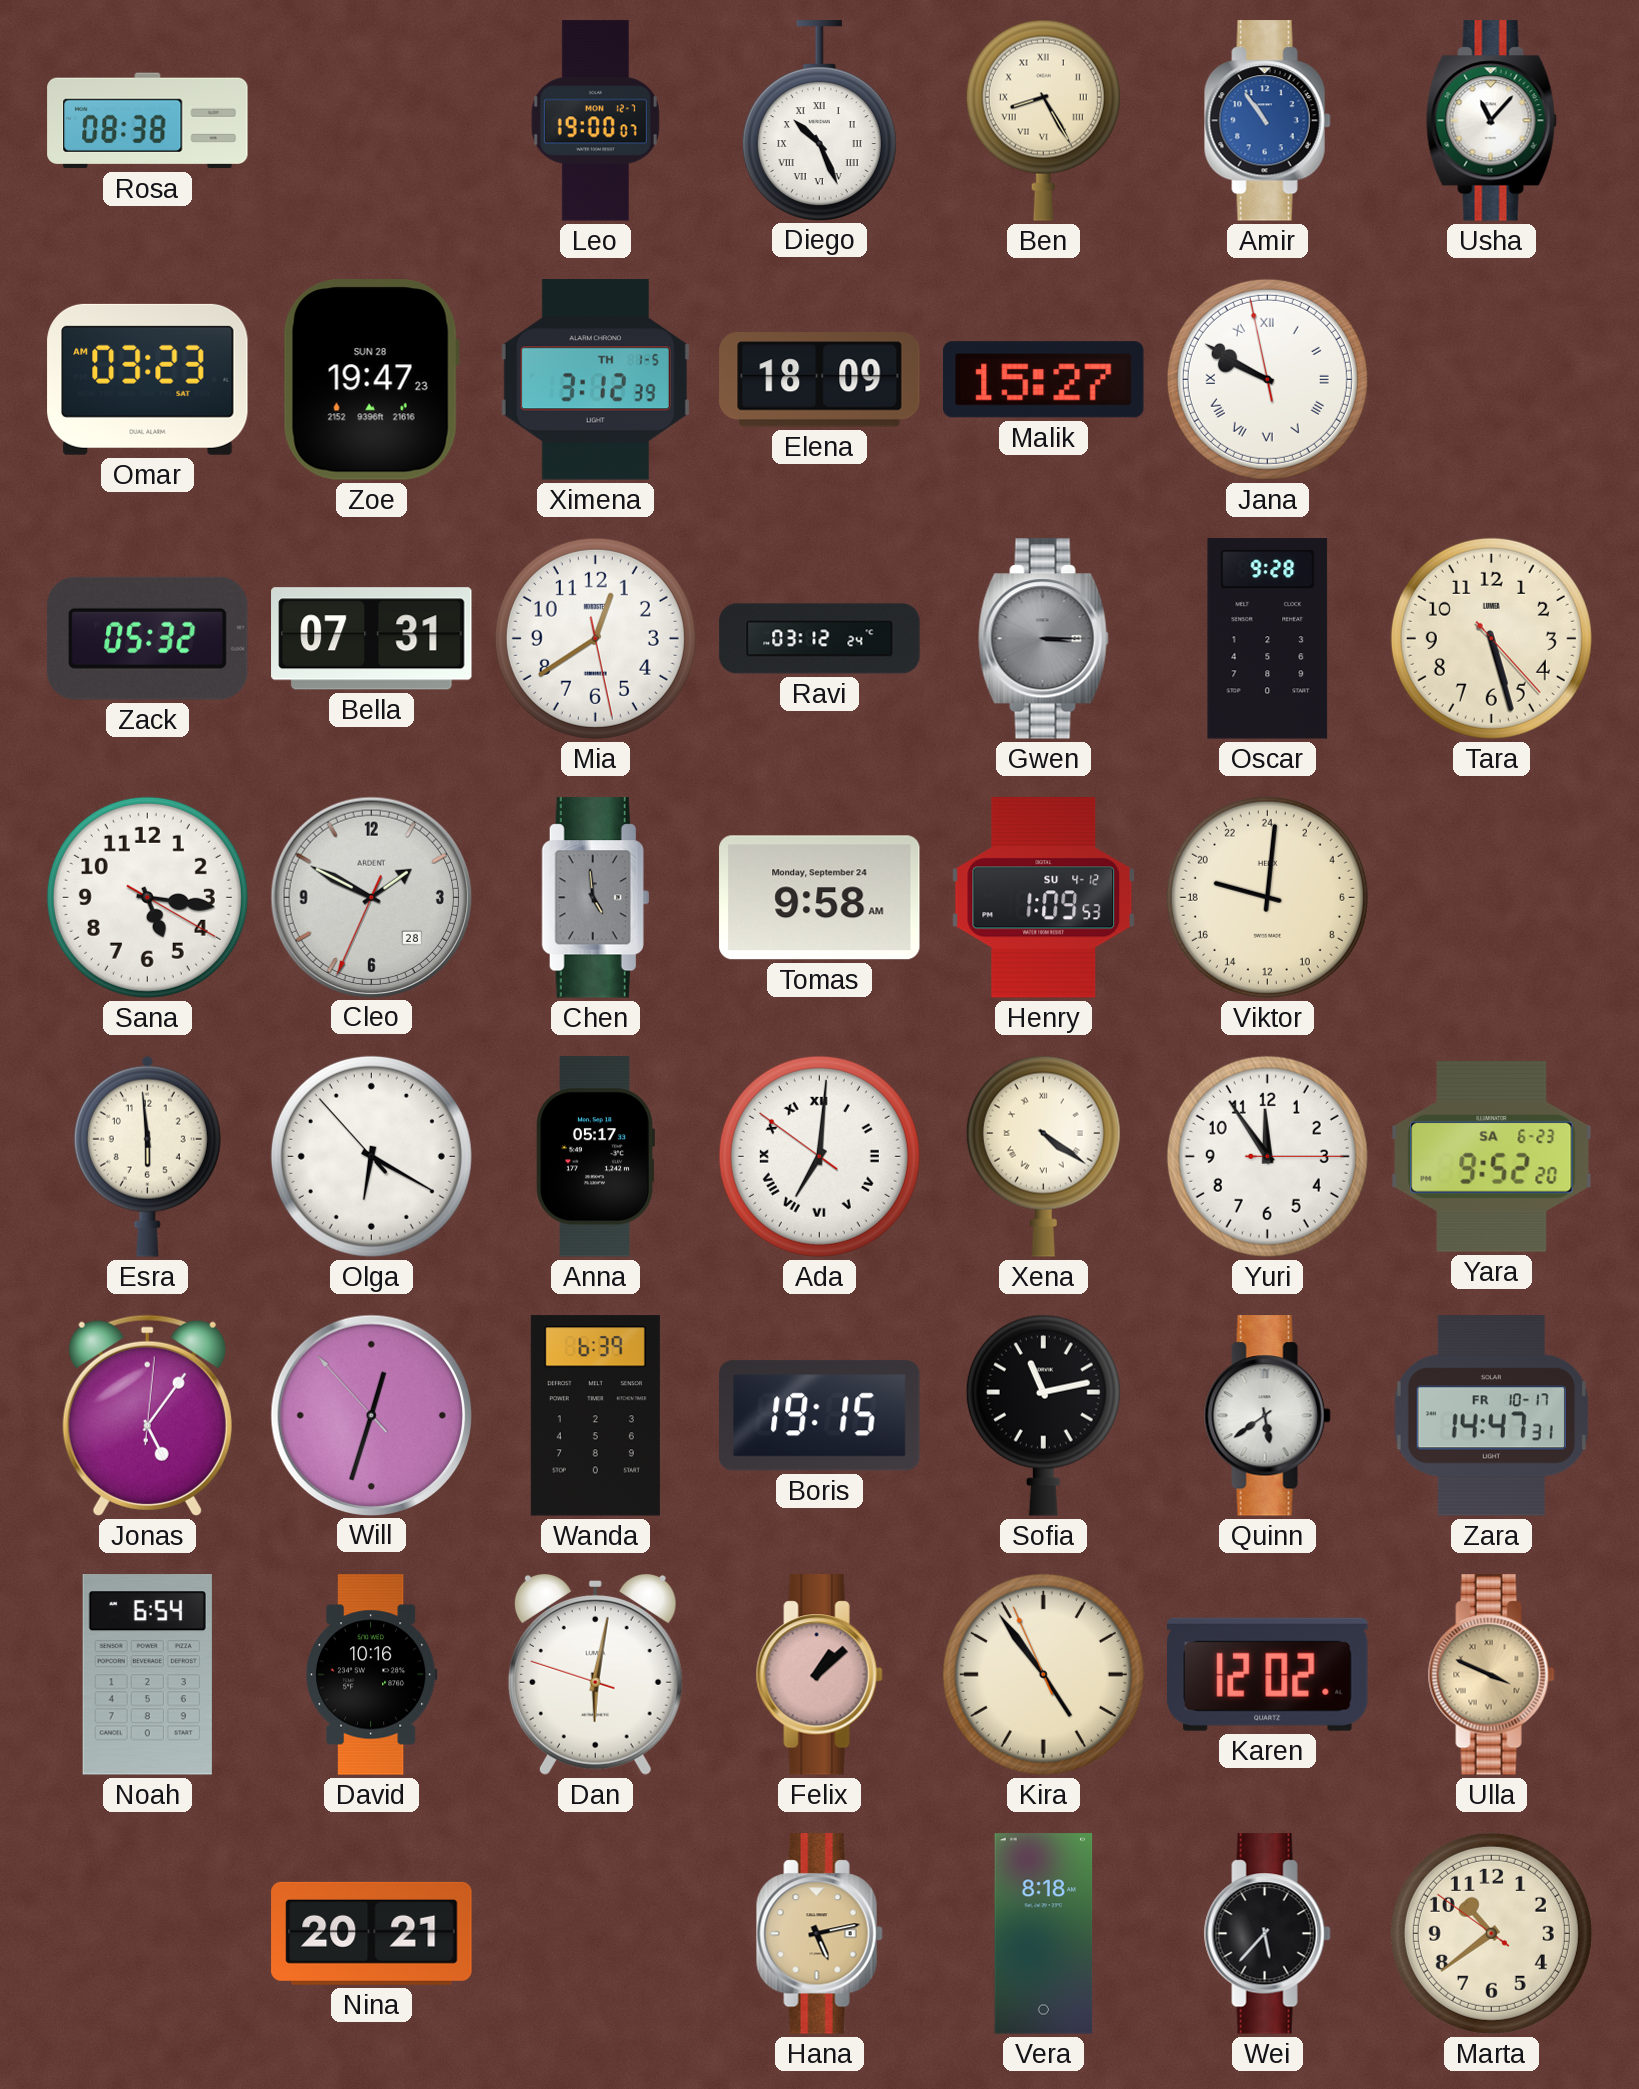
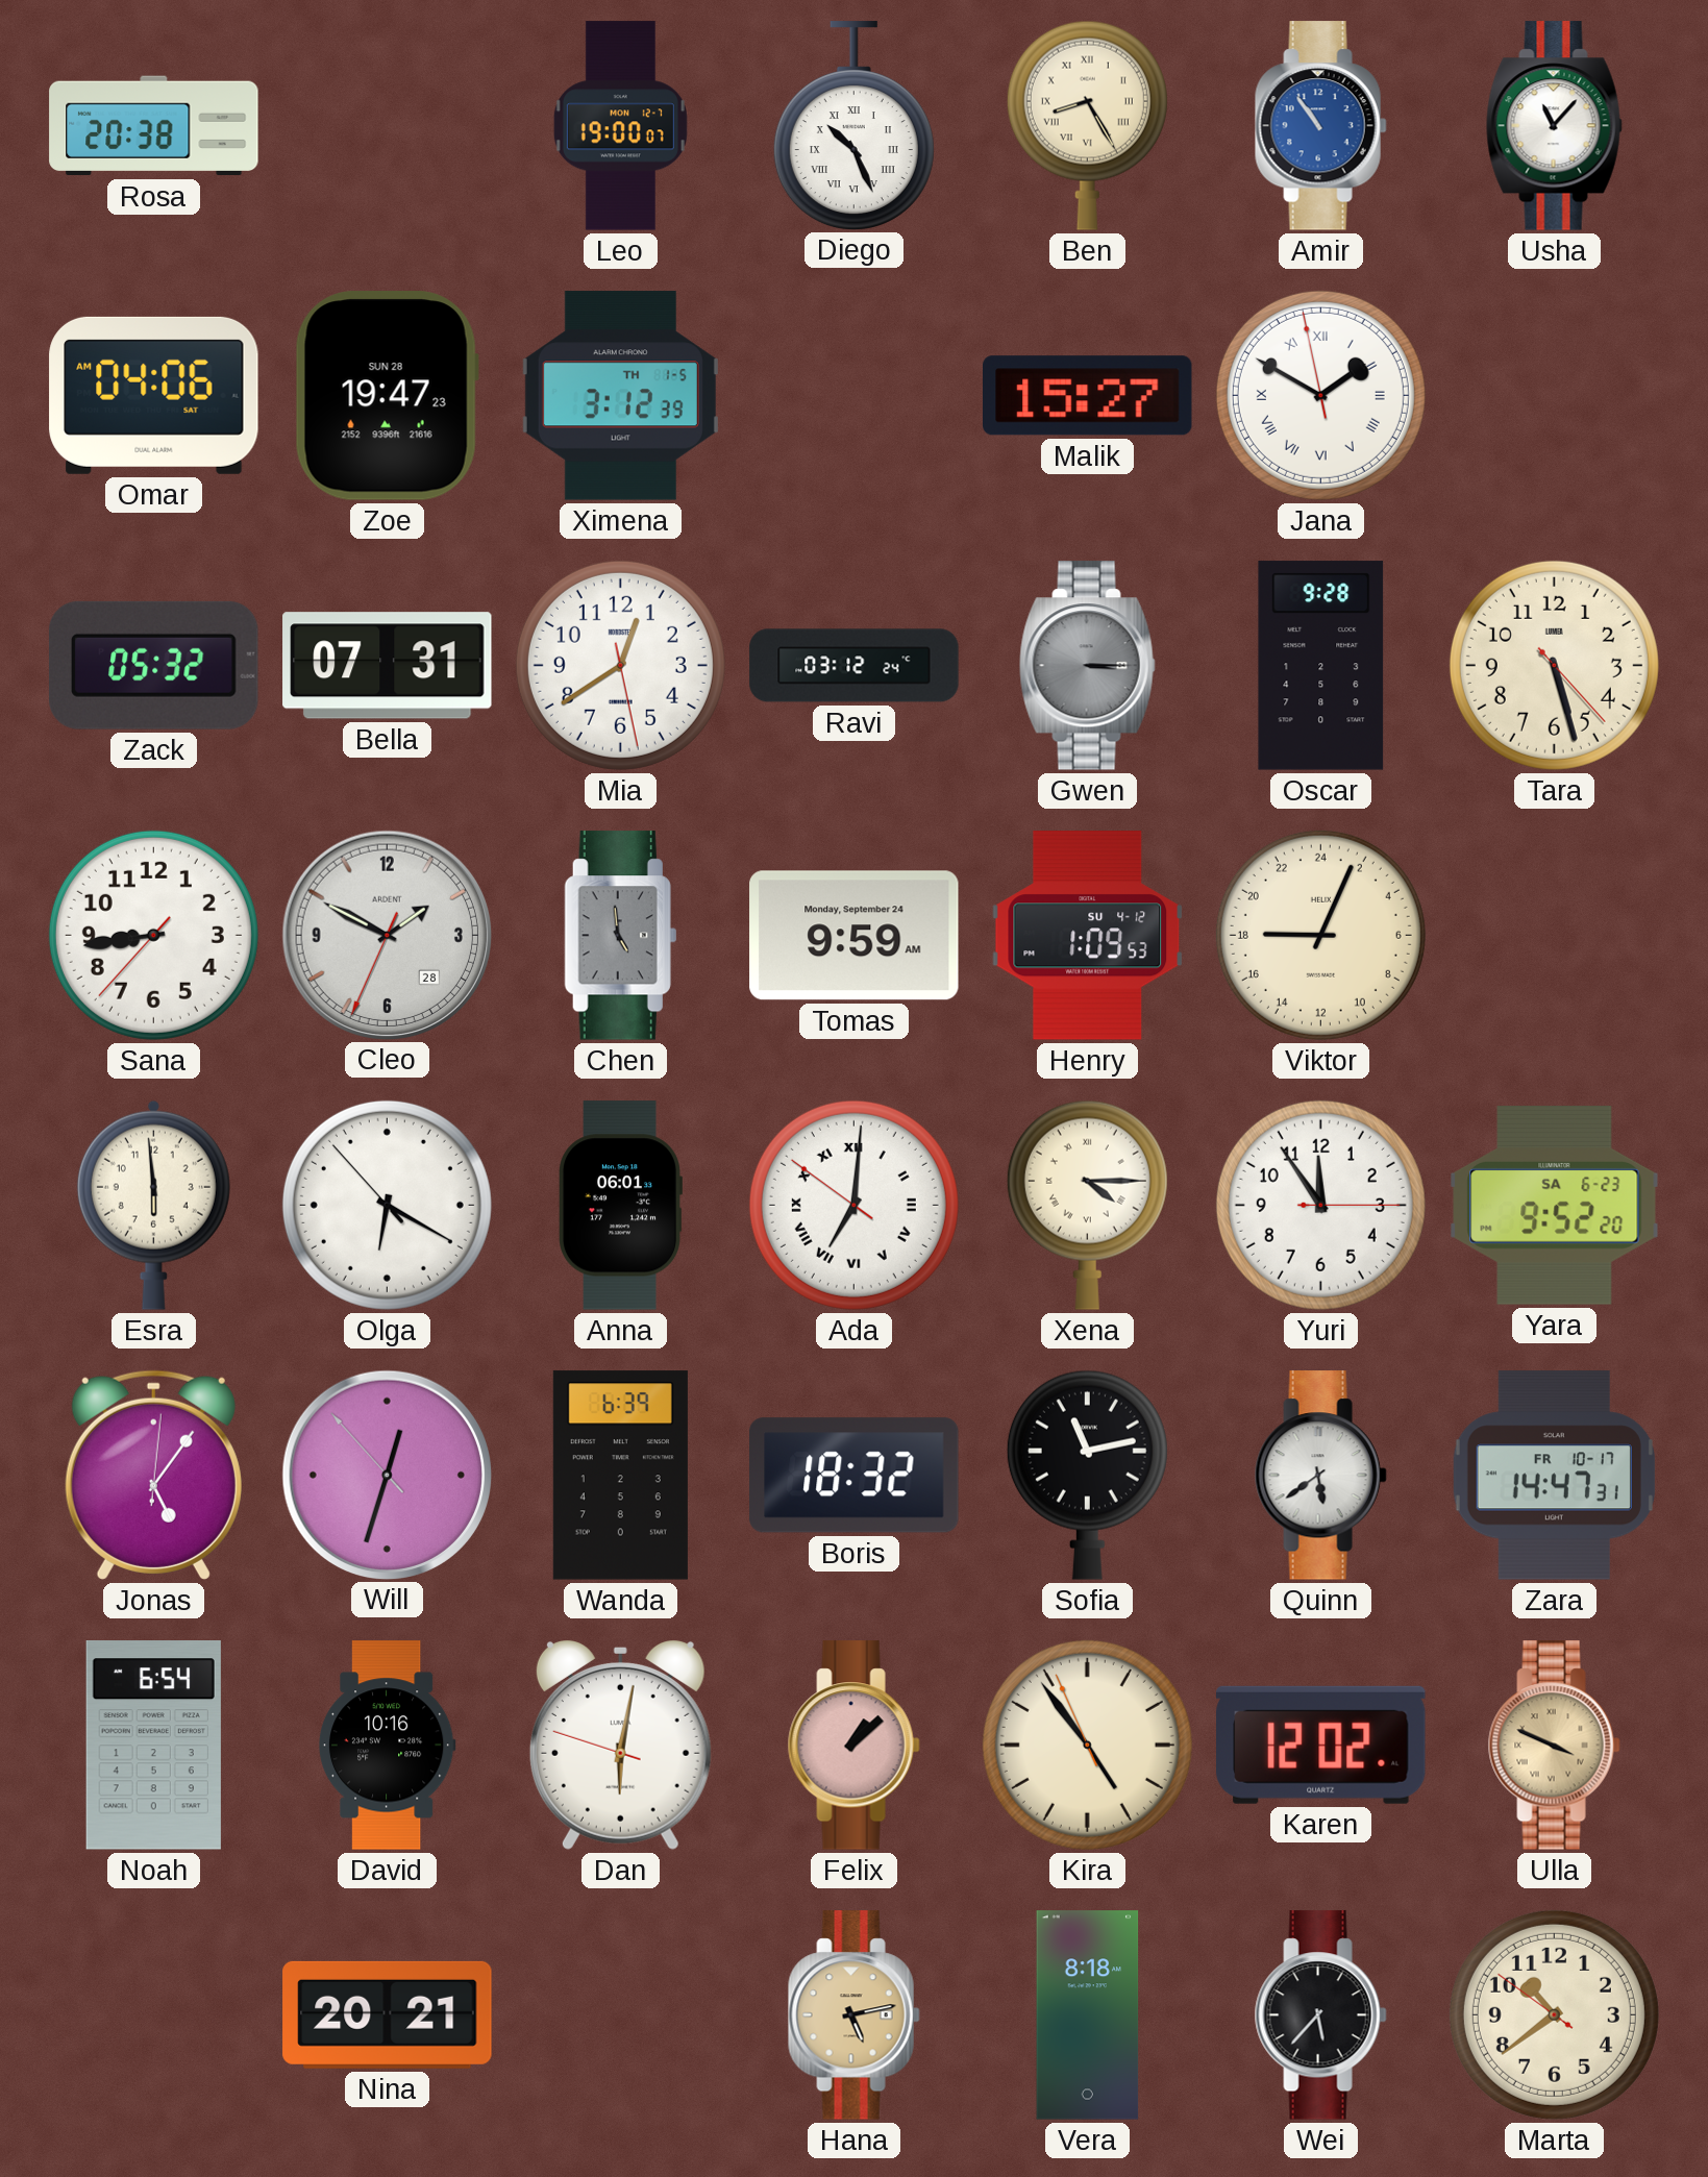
Rosa: 08:38 -> 20:38 (154, 126)
Omar: 03:23 -> 04:06 (154, 395)
Elena: 18:09 -> none (820, 380)
Jana: 9:49 -> 1:49 (1320, 395)
Sana: 5:16 -> 8:43 (153, 935)
Tomas: 9:58 -> 9:59 (855, 936)
Viktor: 19:01 -> 18:04 (1320, 935)
Anna: 05:17 -> 06:01 (620, 1206)
Xena: 4:21 -> 4:15 (1087, 1205)
Boris: 19:15 -> 18:32 (855, 1476)
